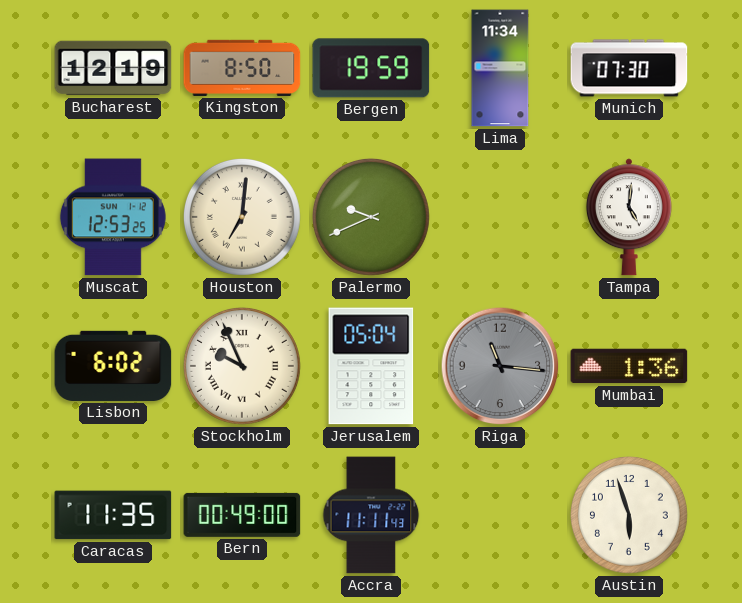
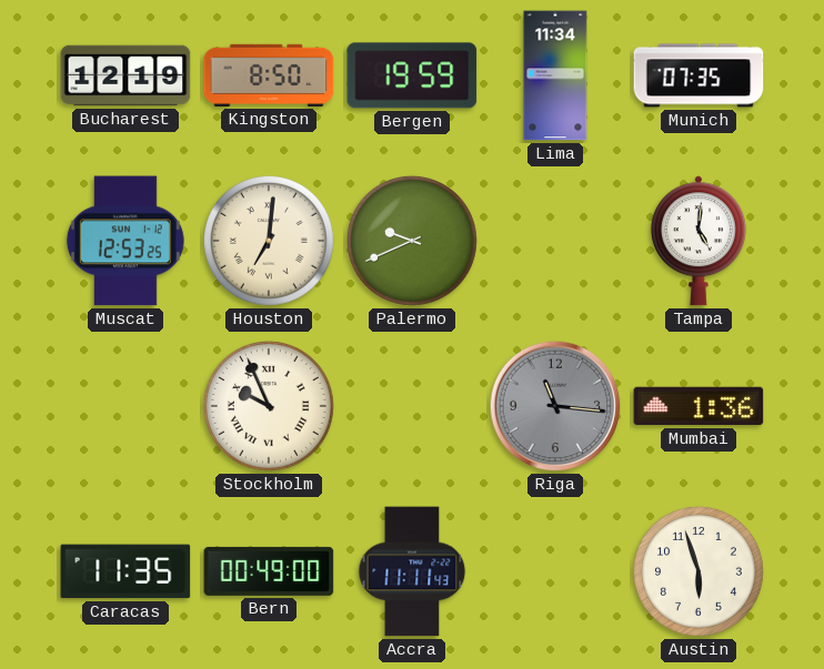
Munich: 07:30 -> 07:35 (699, 75)
Lisbon: 6:02 -> none (113, 366)
Jerusalem: 05:04 -> none (371, 366)
